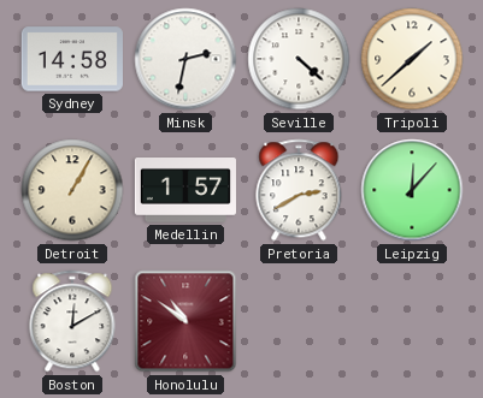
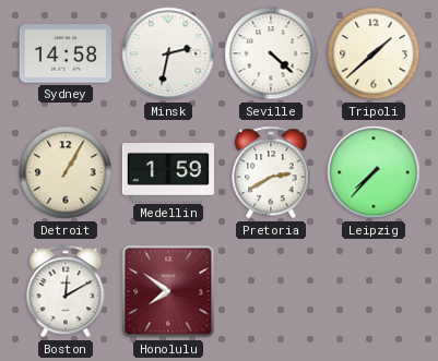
Medellin: 1:57 -> 1:59 (168, 173)
Leipzig: 12:07 -> 7:37 (374, 172)
Honolulu: 10:51 -> 7:51 (168, 291)
